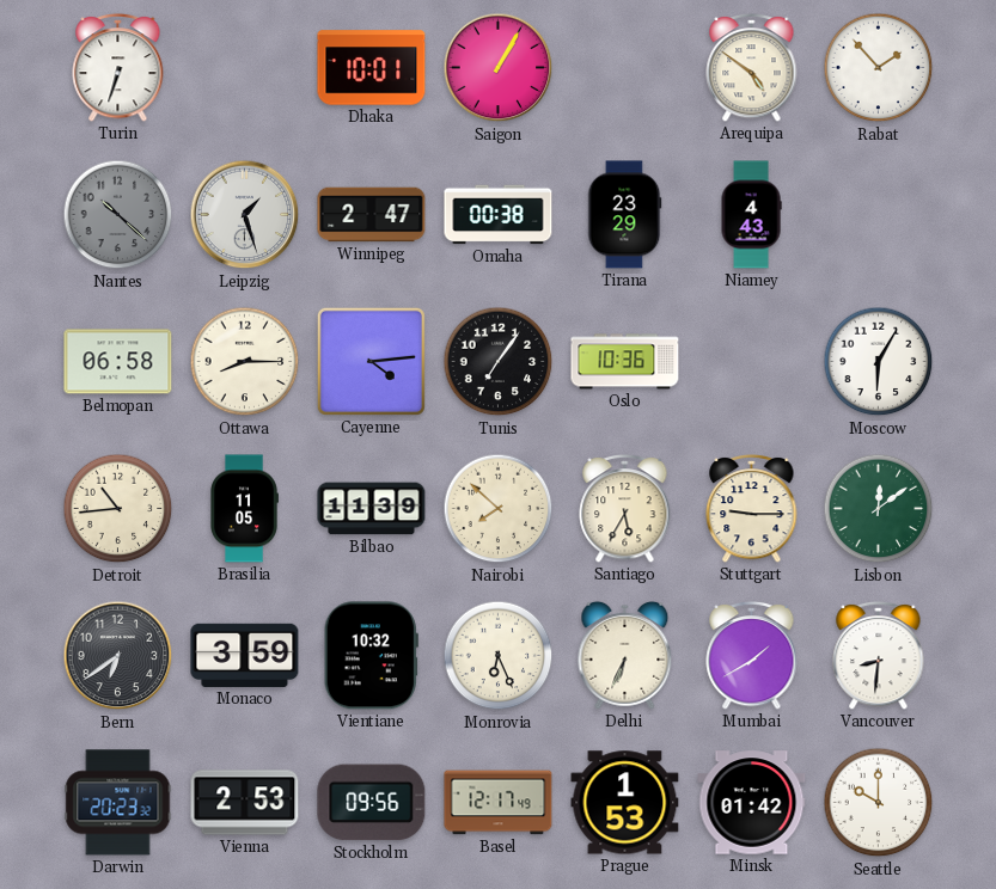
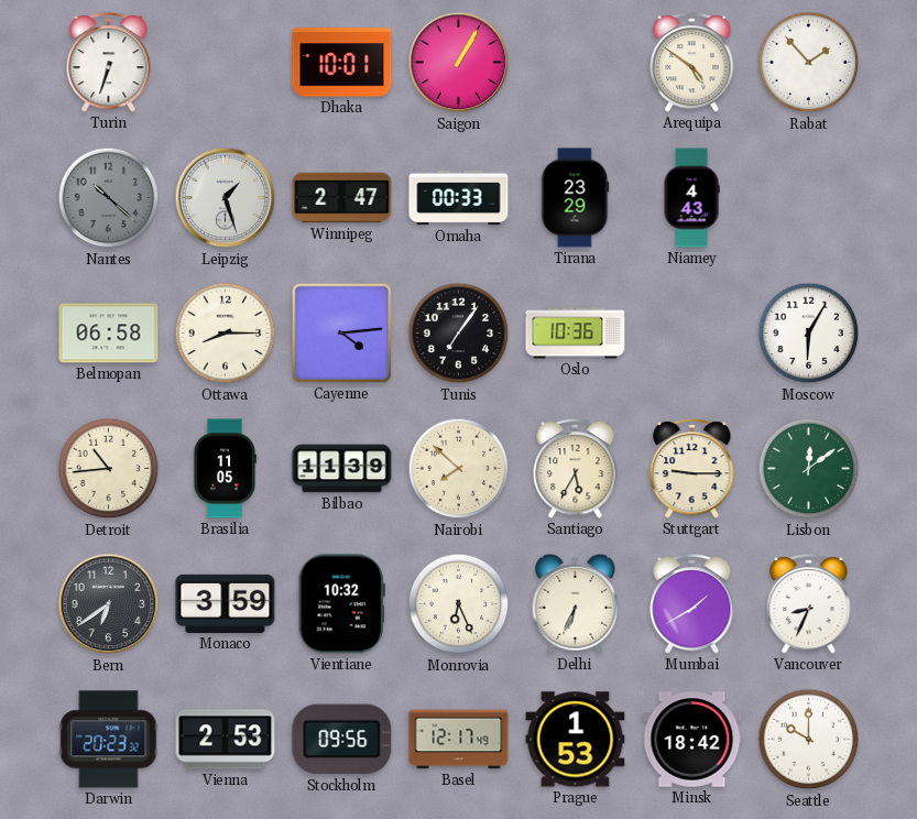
Omaha: 00:38 -> 00:33 (459, 198)
Vancouver: 8:31 -> 8:34 (809, 603)
Minsk: 01:42 -> 18:42 (692, 740)
